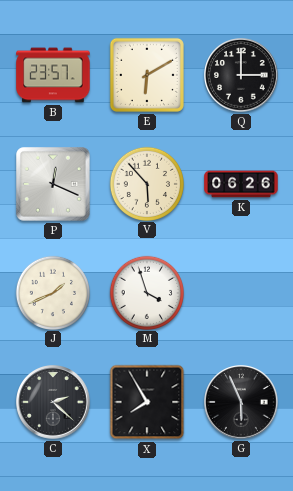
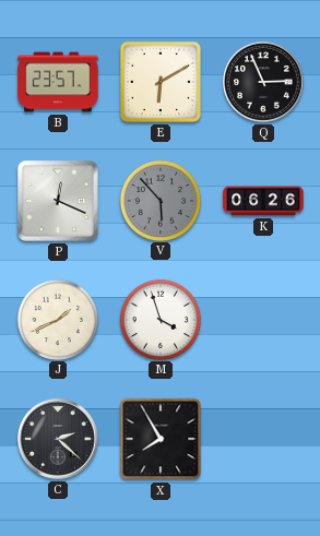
Q: 3:00 -> 2:56 (263, 82)
V dial: cream -> grey (159, 200)
G: 5:56 -> none (241, 402)
